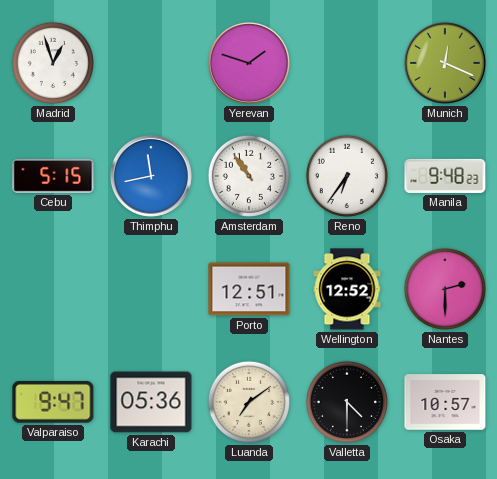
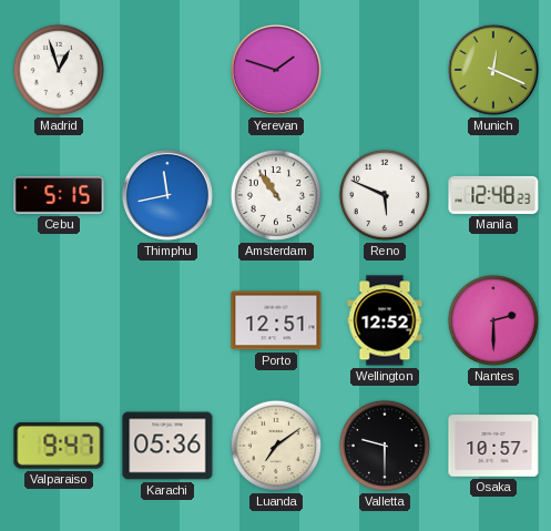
Reno: 6:36 -> 5:49 (385, 195)
Manila: 9:48 -> 12:48 (493, 195)
Valletta: 4:30 -> 9:30 (385, 446)
